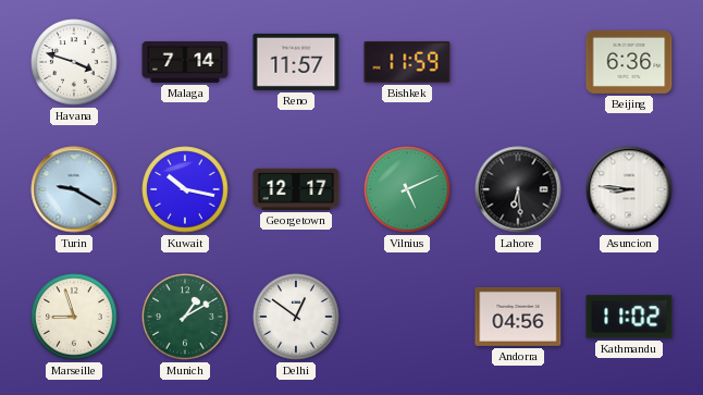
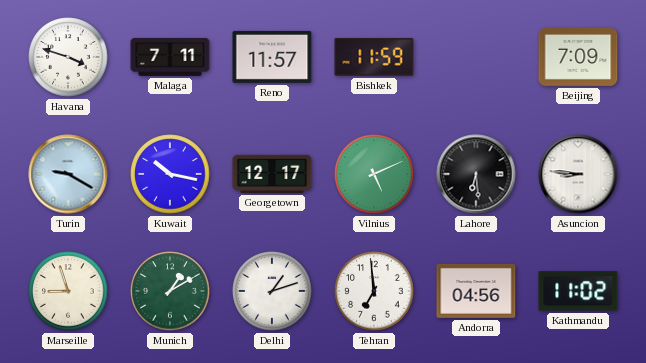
Malaga: 7:14 -> 7:11 (170, 57)
Beijing: 6:36 -> 7:09 (578, 57)
Delhi: 12:51 -> 1:12 (272, 291)
Tehran: none -> 6:59 (374, 291)
